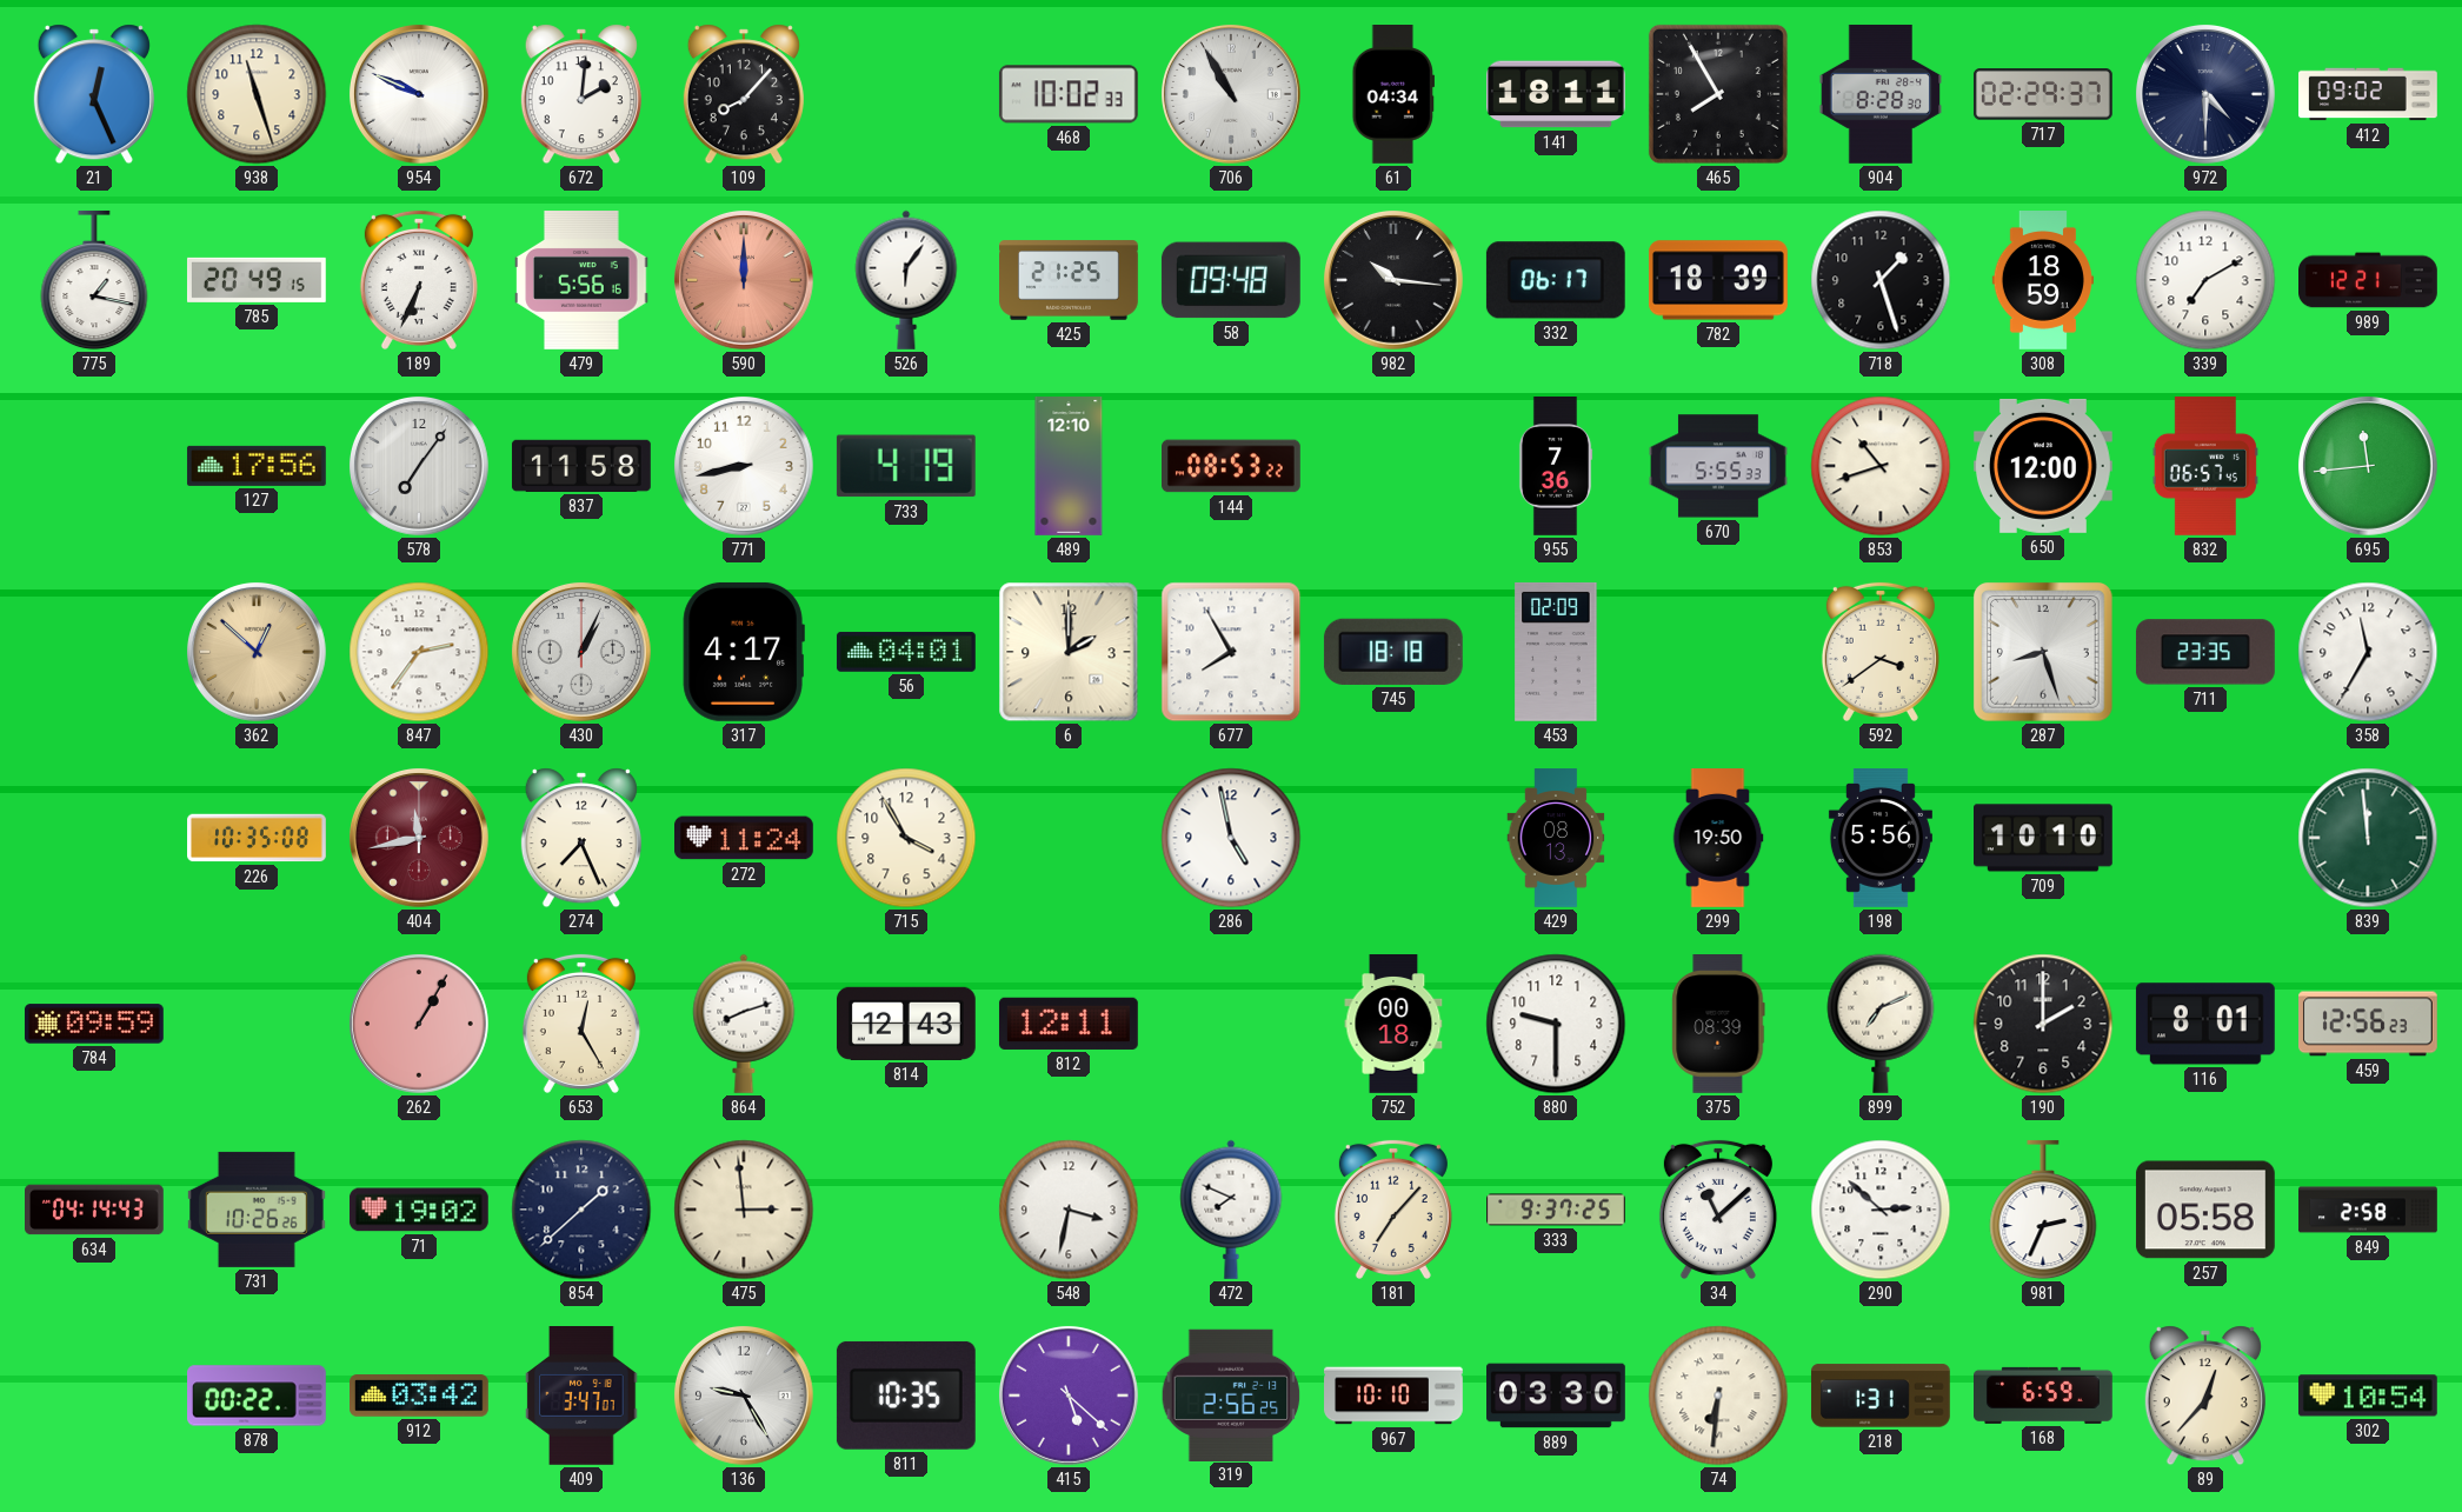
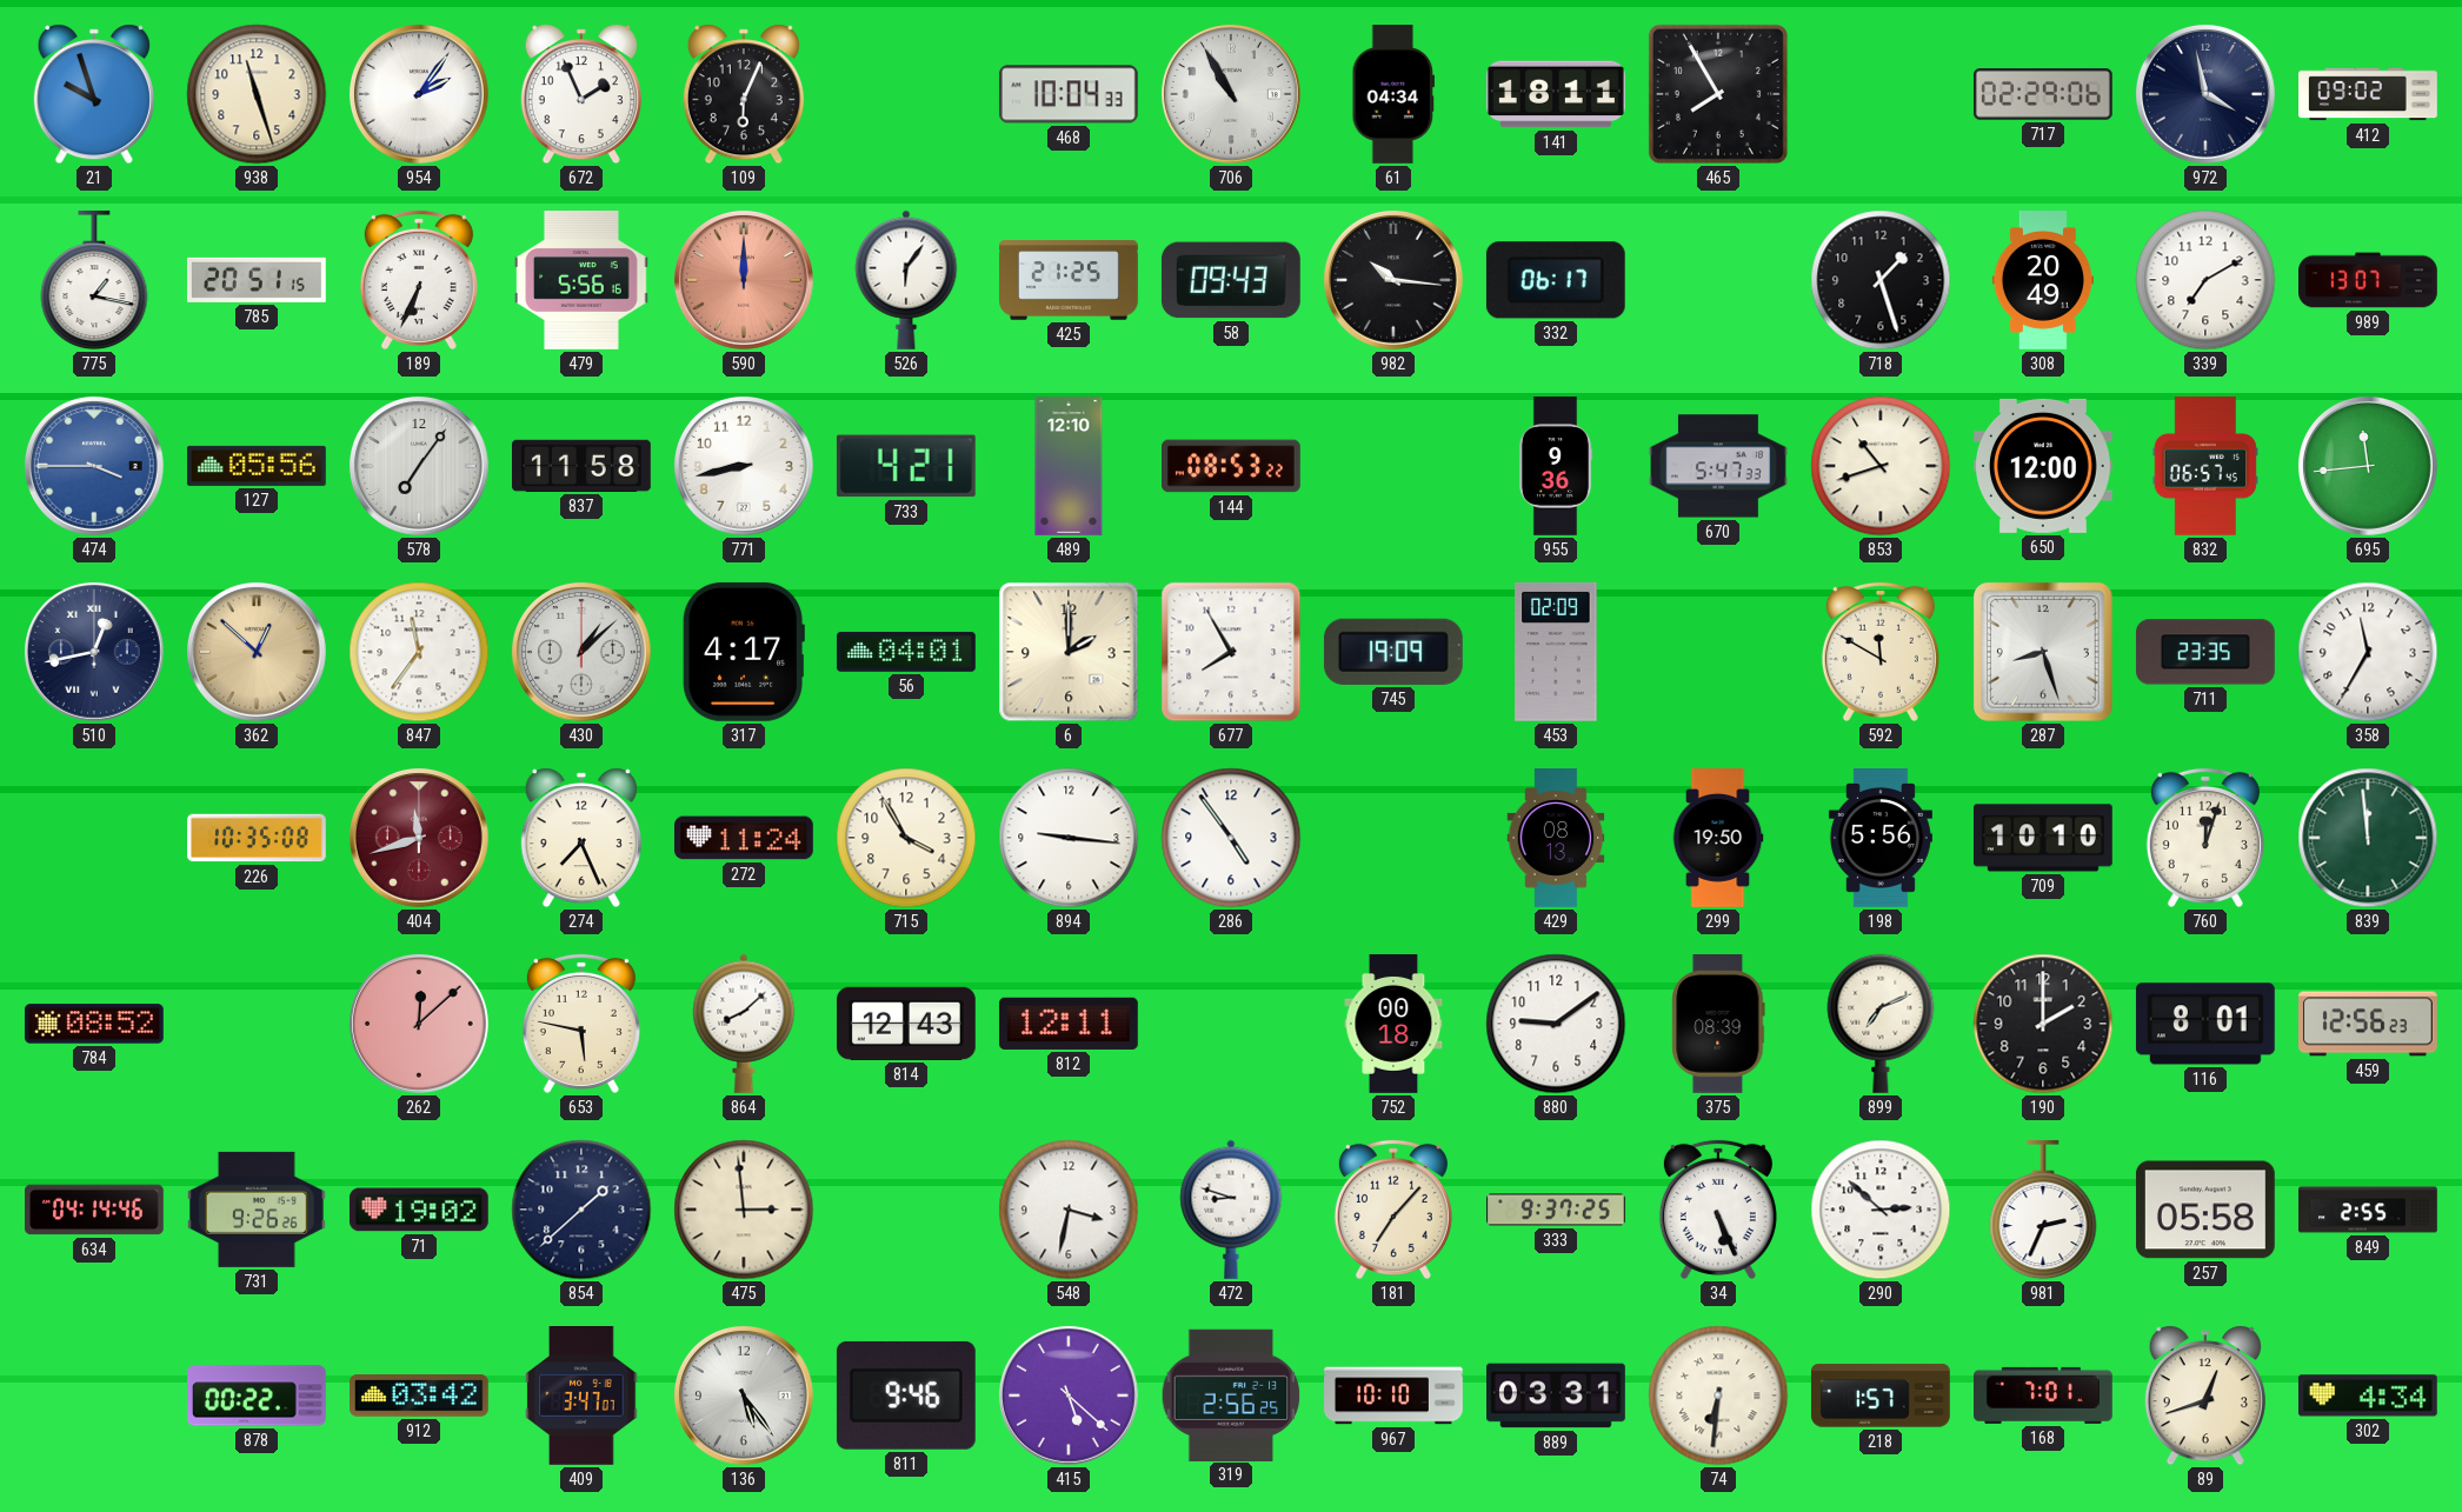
21: 12:26 -> 9:57 (94, 94)
954: 9:49 -> 2:06 (419, 94)
672: 2:01 -> 1:56 (581, 94)
109: 8:07 -> 6:04 (744, 94)
468: 10:02 -> 10:04 (1069, 94)
904: 8:28 -> none (1879, 94)
717: 02:29:37 -> 02:29:06 (2043, 94)
972: 4:30 -> 3:58 (2205, 94)
785: 20:49 -> 20:51 (257, 280)
58: 09:48 -> 09:43 (1231, 280)
782: 18:39 -> none (1718, 280)
308: 18:59 -> 20:49 (2043, 281)
989: 12:21 -> 13:07 (2369, 280)
474: none -> 3:45 (94, 466)
127: 17:56 -> 05:56 (257, 466)
733: 4:19 -> 4:21 (906, 466)
955: 7:36 -> 9:36 (1556, 467)
670: 5:55 -> 5:47 (1719, 466)
510: none -> 12:43 (94, 652)
847: 2:36 -> 11:36 (419, 652)
430: 1:04 -> 1:08 (581, 652)
745: 18:18 -> 19:09 (1393, 652)
592: 3:39 -> 11:50 (1881, 652)
404: 11:43 -> 11:42 (419, 838)
894: none -> 9:16 (1069, 838)
286: 4:58 -> 4:54 (1231, 838)
760: none -> 12:03 (2205, 838)
784: 09:59 -> 08:52 (94, 1024)
262: 1:05 -> 12:08 (419, 1024)
653: 12:25 -> 5:47 (581, 1024)
864: 8:12 -> 8:08 (744, 1024)
880: 9:30 -> 9:09 (1556, 1024)
634: 04:14:43 -> 04:14:46 (95, 1210)
731: 10:26 -> 9:26 (257, 1210)
472: 7:49 -> 8:48 (1231, 1210)
34: 11:08 -> 5:26 (1718, 1210)
849: 2:58 -> 2:55 (2368, 1210)
136: 9:25 -> 5:24 (744, 1396)
811: 10:35 -> 9:46 (906, 1396)
889: 03:30 -> 03:31 (1557, 1396)
218: 1:31 -> 1:57 (1881, 1396)
168: 6:59 -> 7:01 (2044, 1396)
89: 12:37 -> 12:42 (2205, 1396)
302: 10:54 -> 4:34 (2368, 1396)
